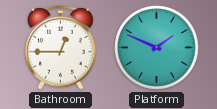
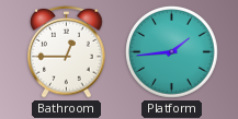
Platform: 1:49 -> 1:44 (172, 52)
